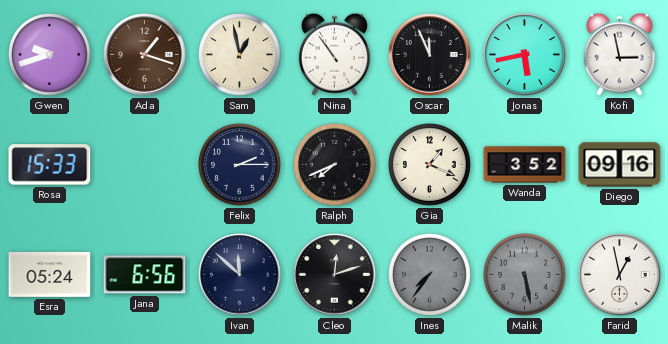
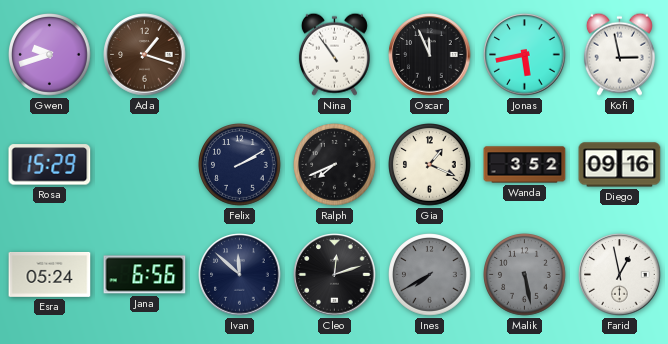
Sam: 12:58 -> none (240, 55)
Rosa: 15:33 -> 15:29 (50, 165)
Felix: 2:15 -> 2:10 (240, 165)
Ines: 7:36 -> 7:40 (430, 275)
